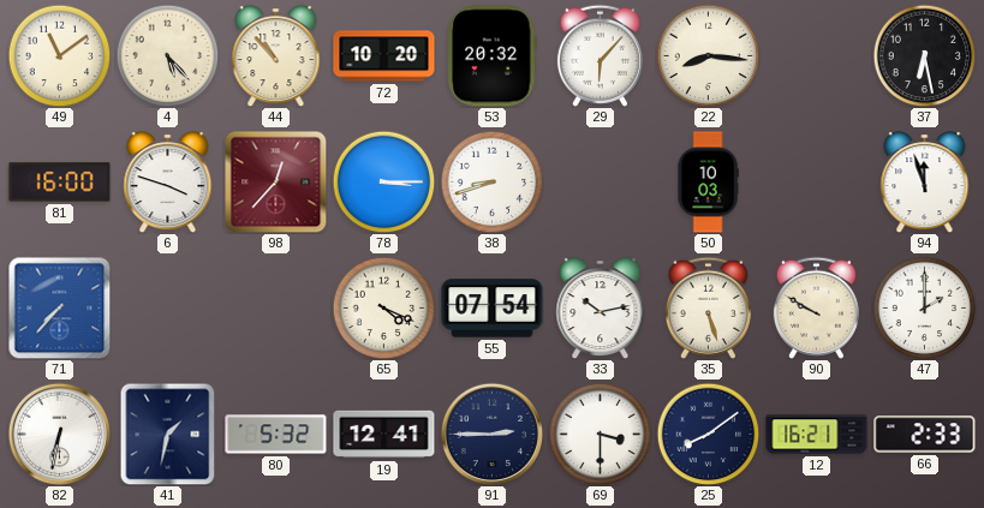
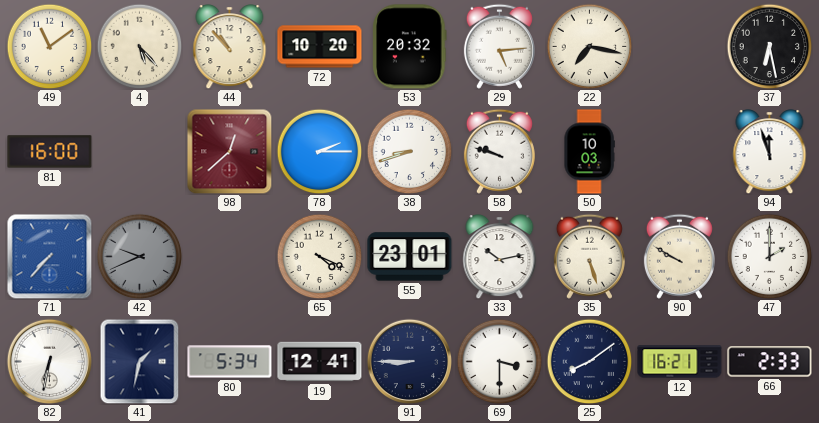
29: 6:07 -> 5:14 (499, 46)
22: 8:16 -> 7:17 (589, 46)
6: 3:48 -> none (168, 183)
98: 12:37 -> 12:38 (229, 151)
78: 3:15 -> 2:15 (319, 151)
58: none -> 9:48 (499, 151)
42: none -> 9:41 (139, 256)
55: 07:54 -> 23:01 (410, 257)
80: 5:32 -> 5:34 (230, 362)
91: 2:45 -> 8:45 (409, 361)
